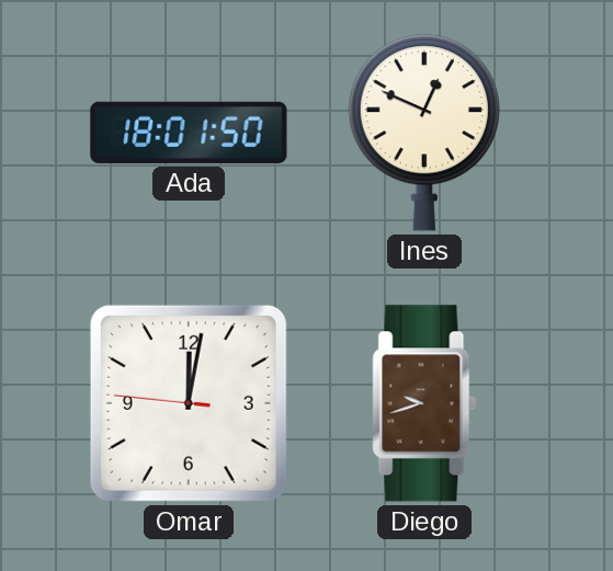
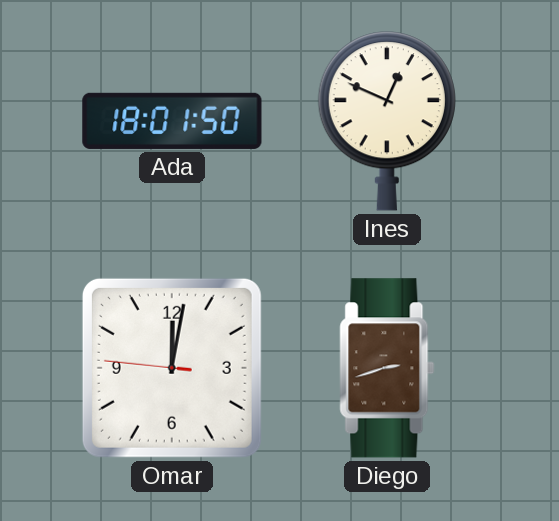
Diego: 9:42 -> 2:42 (387, 368)
